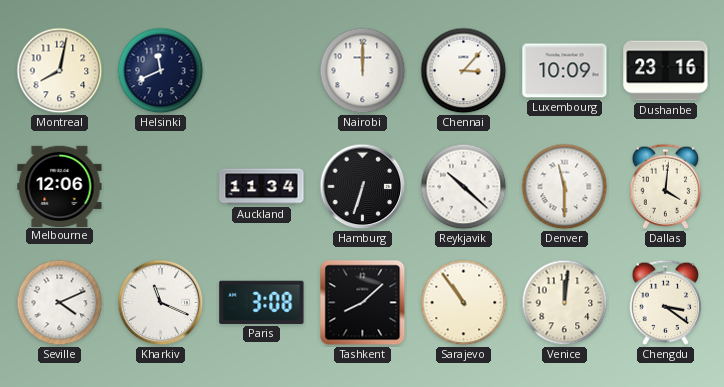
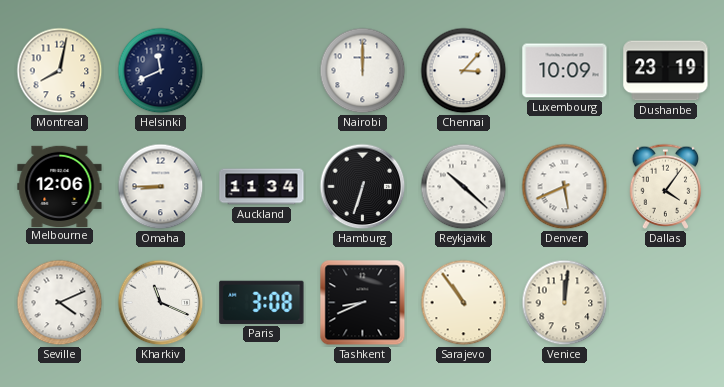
Dushanbe: 23:16 -> 23:19 (666, 71)
Omaha: none -> 8:45 (161, 187)
Denver: 11:30 -> 5:41 (565, 187)
Dallas: 4:01 -> 4:06 (666, 186)
Tashkent: 8:08 -> 8:41 (363, 303)
Chengdu: 3:21 -> none (666, 302)
